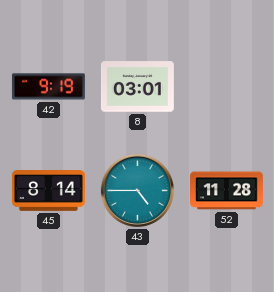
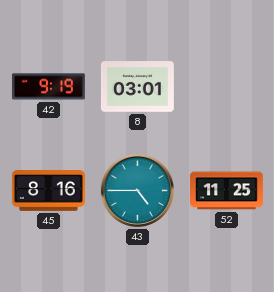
45: 8:14 -> 8:16 (49, 191)
52: 11:28 -> 11:25 (227, 191)
